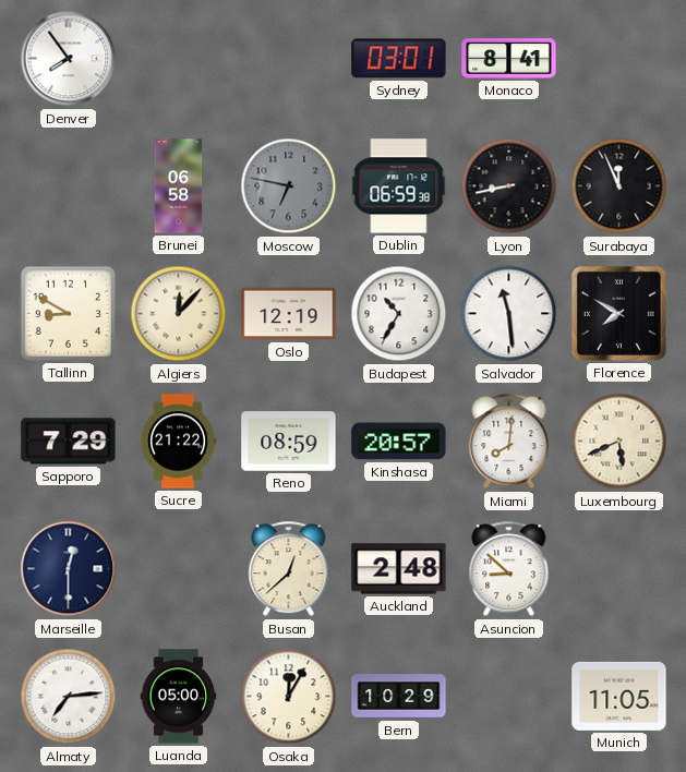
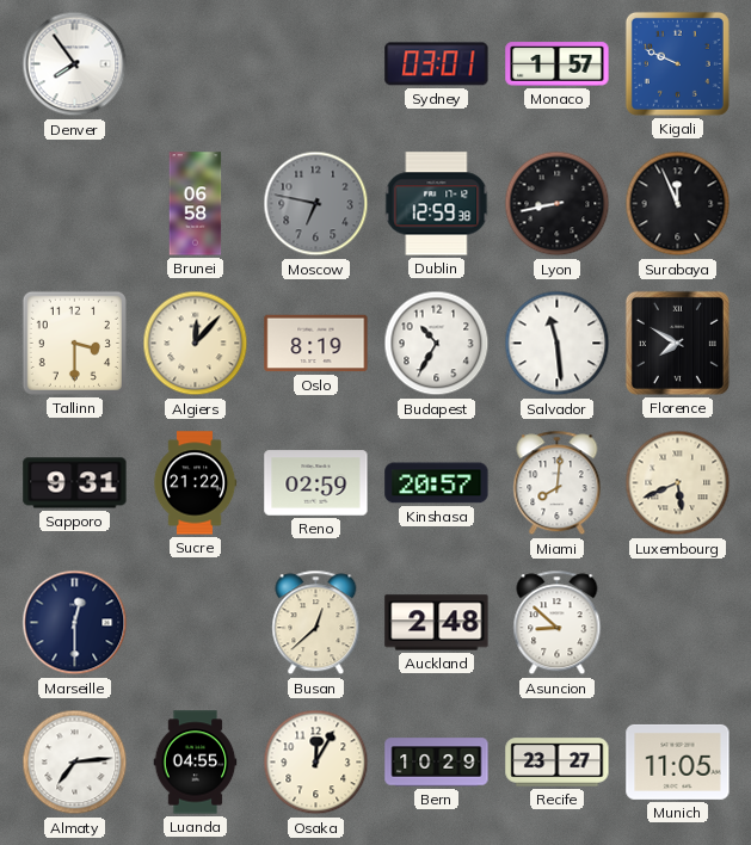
Monaco: 8:41 -> 1:57 (558, 64)
Kigali: none -> 9:49 (677, 63)
Dublin: 06:59 -> 12:59 (437, 204)
Tallinn: 8:50 -> 3:30 (74, 343)
Oslo: 12:19 -> 8:19 (316, 344)
Sapporo: 7:29 -> 9:31 (75, 483)
Reno: 08:59 -> 02:59 (316, 483)
Luanda: 05:00 -> 04:55 (196, 763)
Recife: none -> 23:27 (558, 763)
